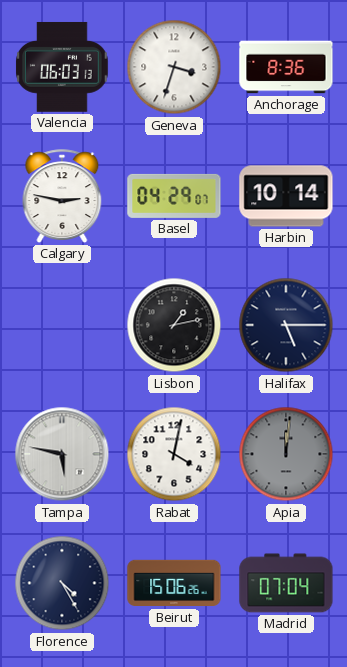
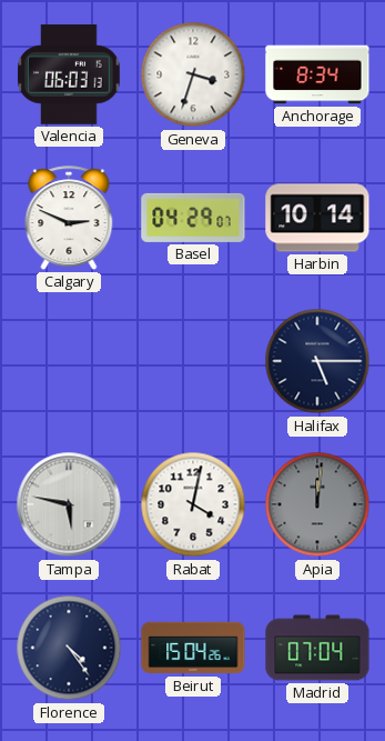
Anchorage: 8:36 -> 8:34 (317, 74)
Calgary: 2:47 -> 2:49 (69, 218)
Lisbon: 1:13 -> none (174, 325)
Florence: 4:25 -> 4:24 (69, 648)
Beirut: 15:06 -> 15:04 (193, 648)
